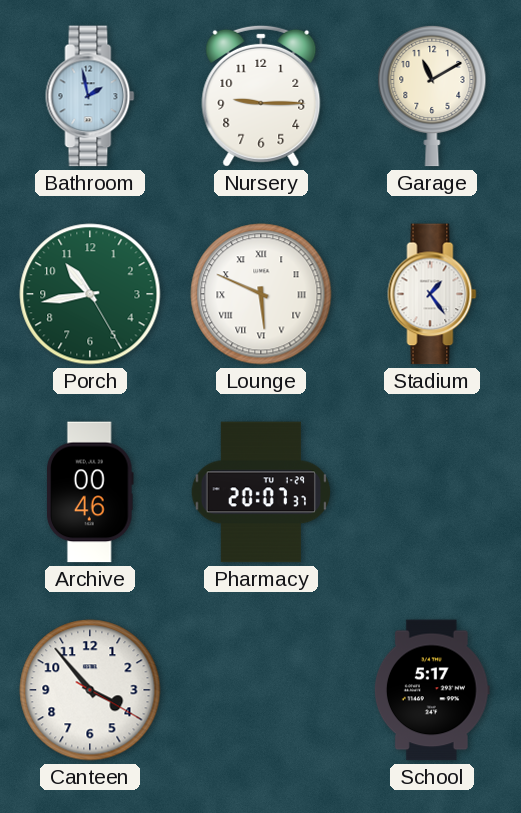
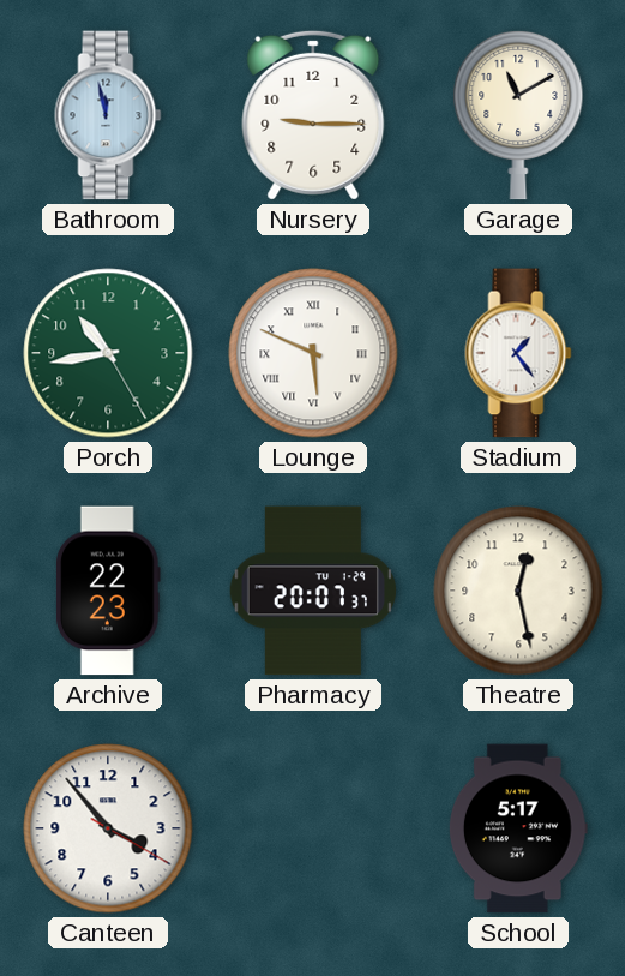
Bathroom: 1:58 -> 11:58 (108, 115)
Archive: 00:46 -> 22:23 (108, 591)
Theatre: none -> 12:28 (518, 591)
